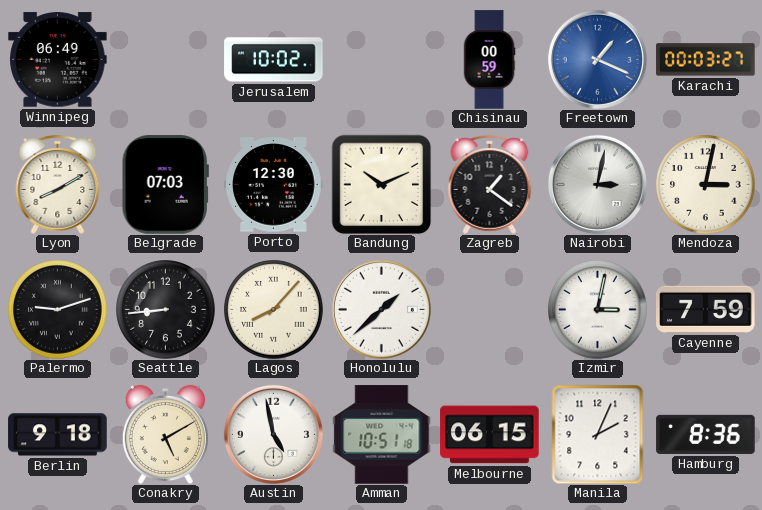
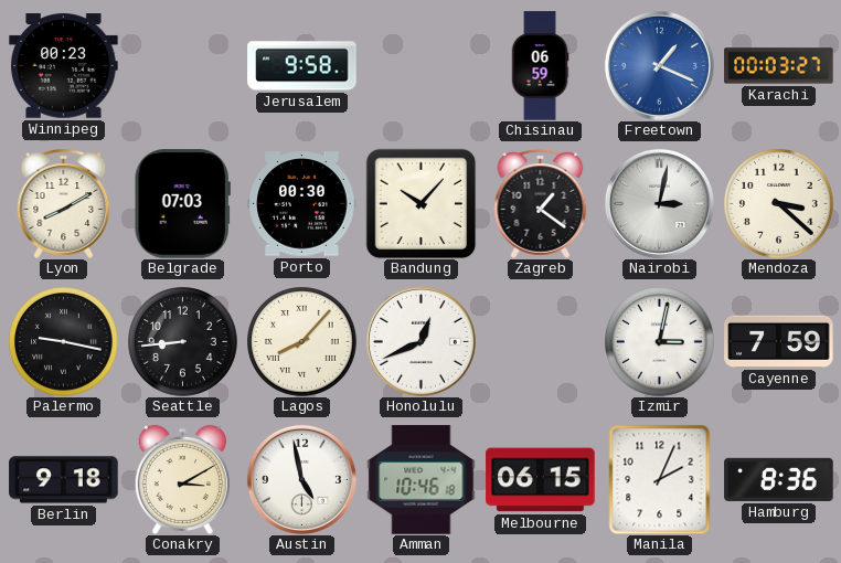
Winnipeg: 06:49 -> 00:23 (64, 66)
Jerusalem: 10:02 -> 9:58 (302, 66)
Chisinau: 00:59 -> 06:59 (540, 66)
Porto: 12:30 -> 00:30 (302, 204)
Bandung: 10:11 -> 10:07 (420, 203)
Mendoza: 3:02 -> 3:22 (779, 204)
Palermo: 9:12 -> 9:17 (64, 342)
Honolulu: 1:38 -> 12:41 (420, 341)
Conakry: 5:10 -> 3:10 (182, 479)
Amman: 10:51 -> 10:46 (422, 480)
